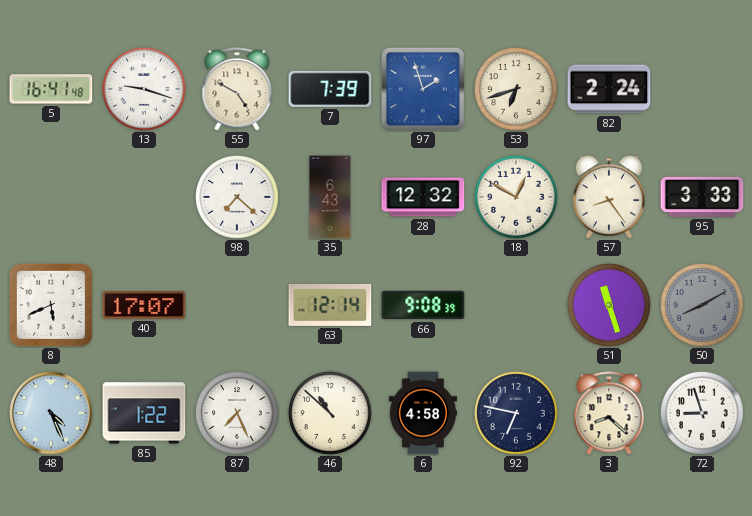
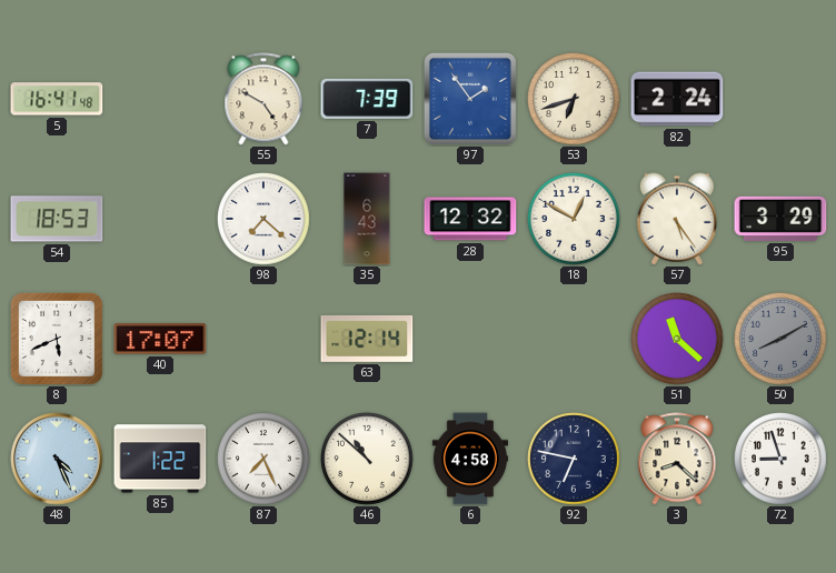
13: 9:18 -> none (144, 89)
97: 1:57 -> 1:54 (470, 99)
54: none -> 18:53 (57, 219)
57: 8:24 -> 5:24 (677, 219)
95: 3:33 -> 3:29 (780, 219)
66: 9:08 -> none (423, 305)
51: 11:27 -> 11:22 (677, 339)
